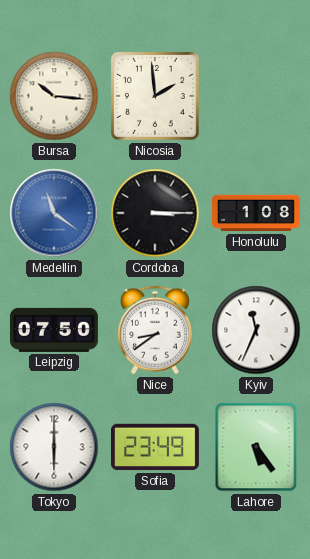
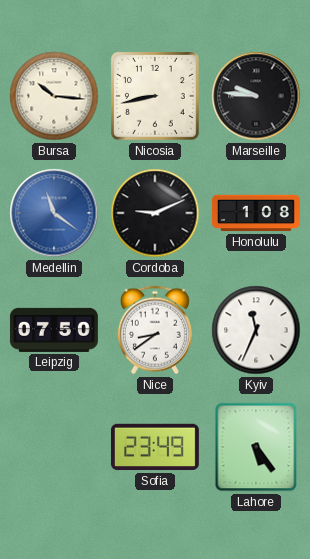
Nicosia: 1:59 -> 8:43 (155, 96)
Marseille: none -> 9:46 (256, 96)
Cordoba: 3:15 -> 9:11 (155, 213)
Tokyo: 6:00 -> none (54, 447)
